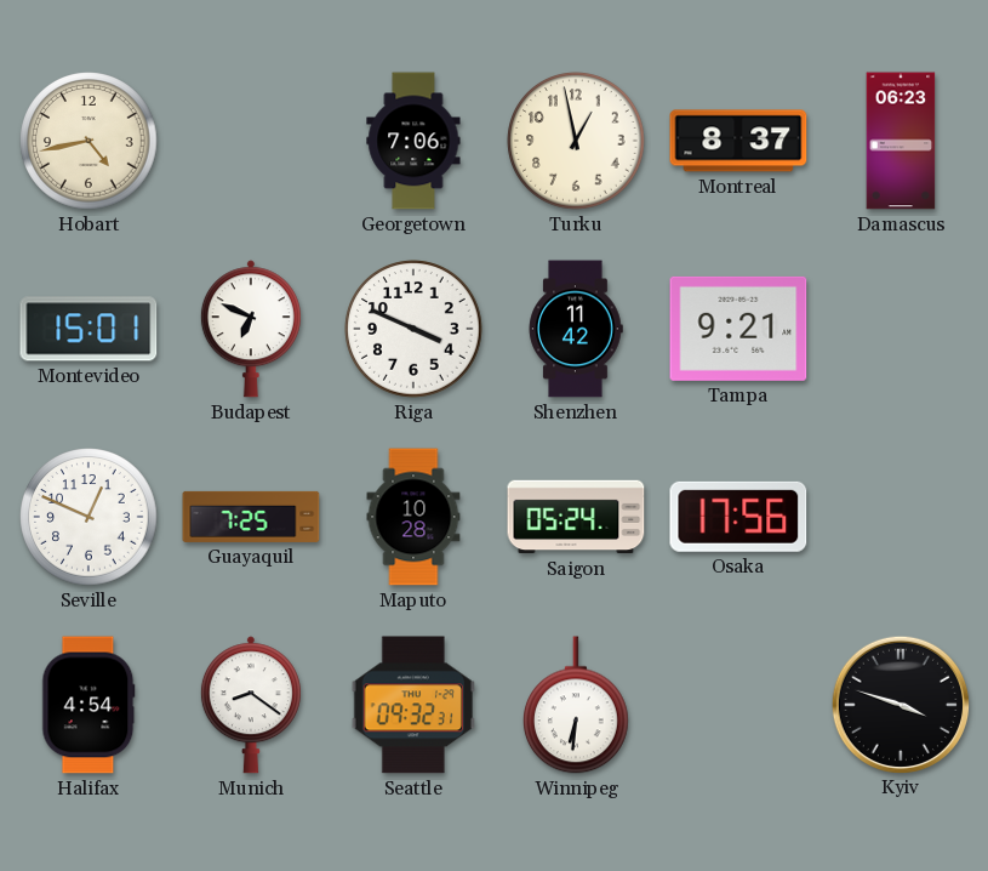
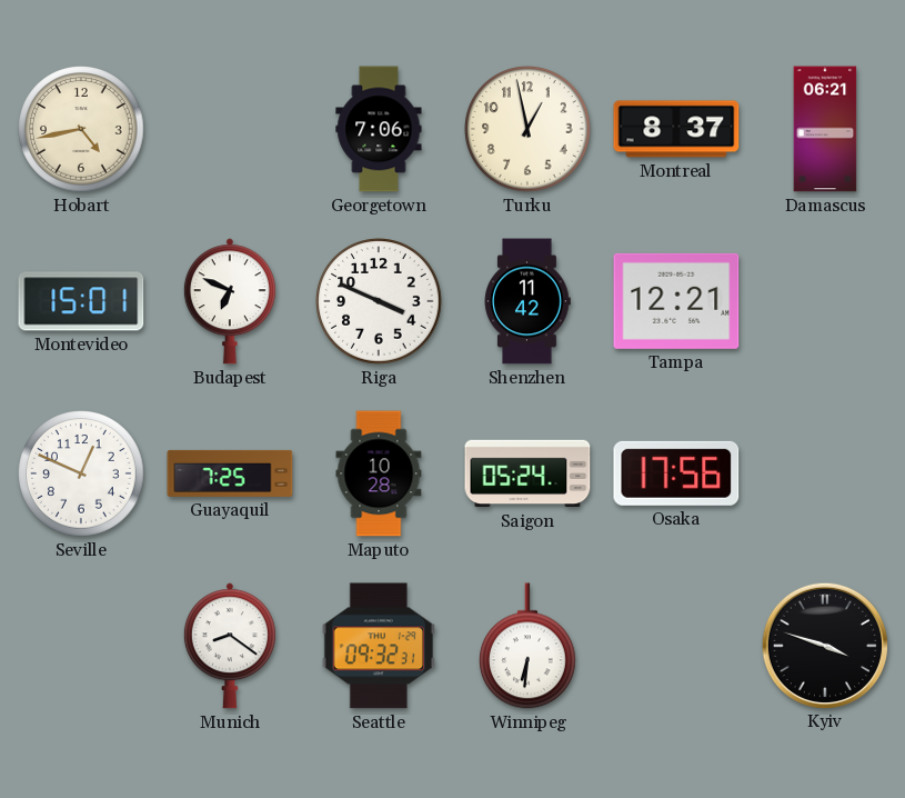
Damascus: 06:23 -> 06:21 (825, 129)
Tampa: 9:21 -> 12:21 (676, 301)
Halifax: 4:54 -> none (88, 705)
